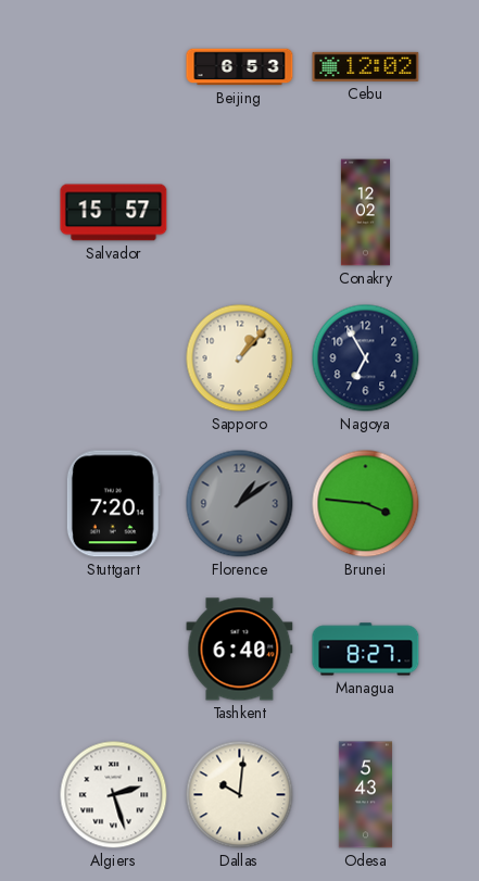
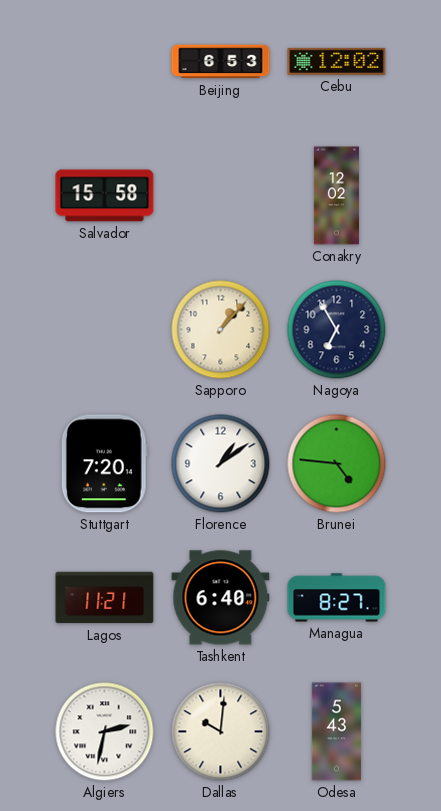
Salvador: 15:57 -> 15:58 (105, 196)
Florence dial: grey -> white (221, 464)
Brunei: 3:46 -> 4:46 (337, 464)
Lagos: none -> 11:21 (105, 598)
Algiers: 2:27 -> 2:32 (105, 732)
